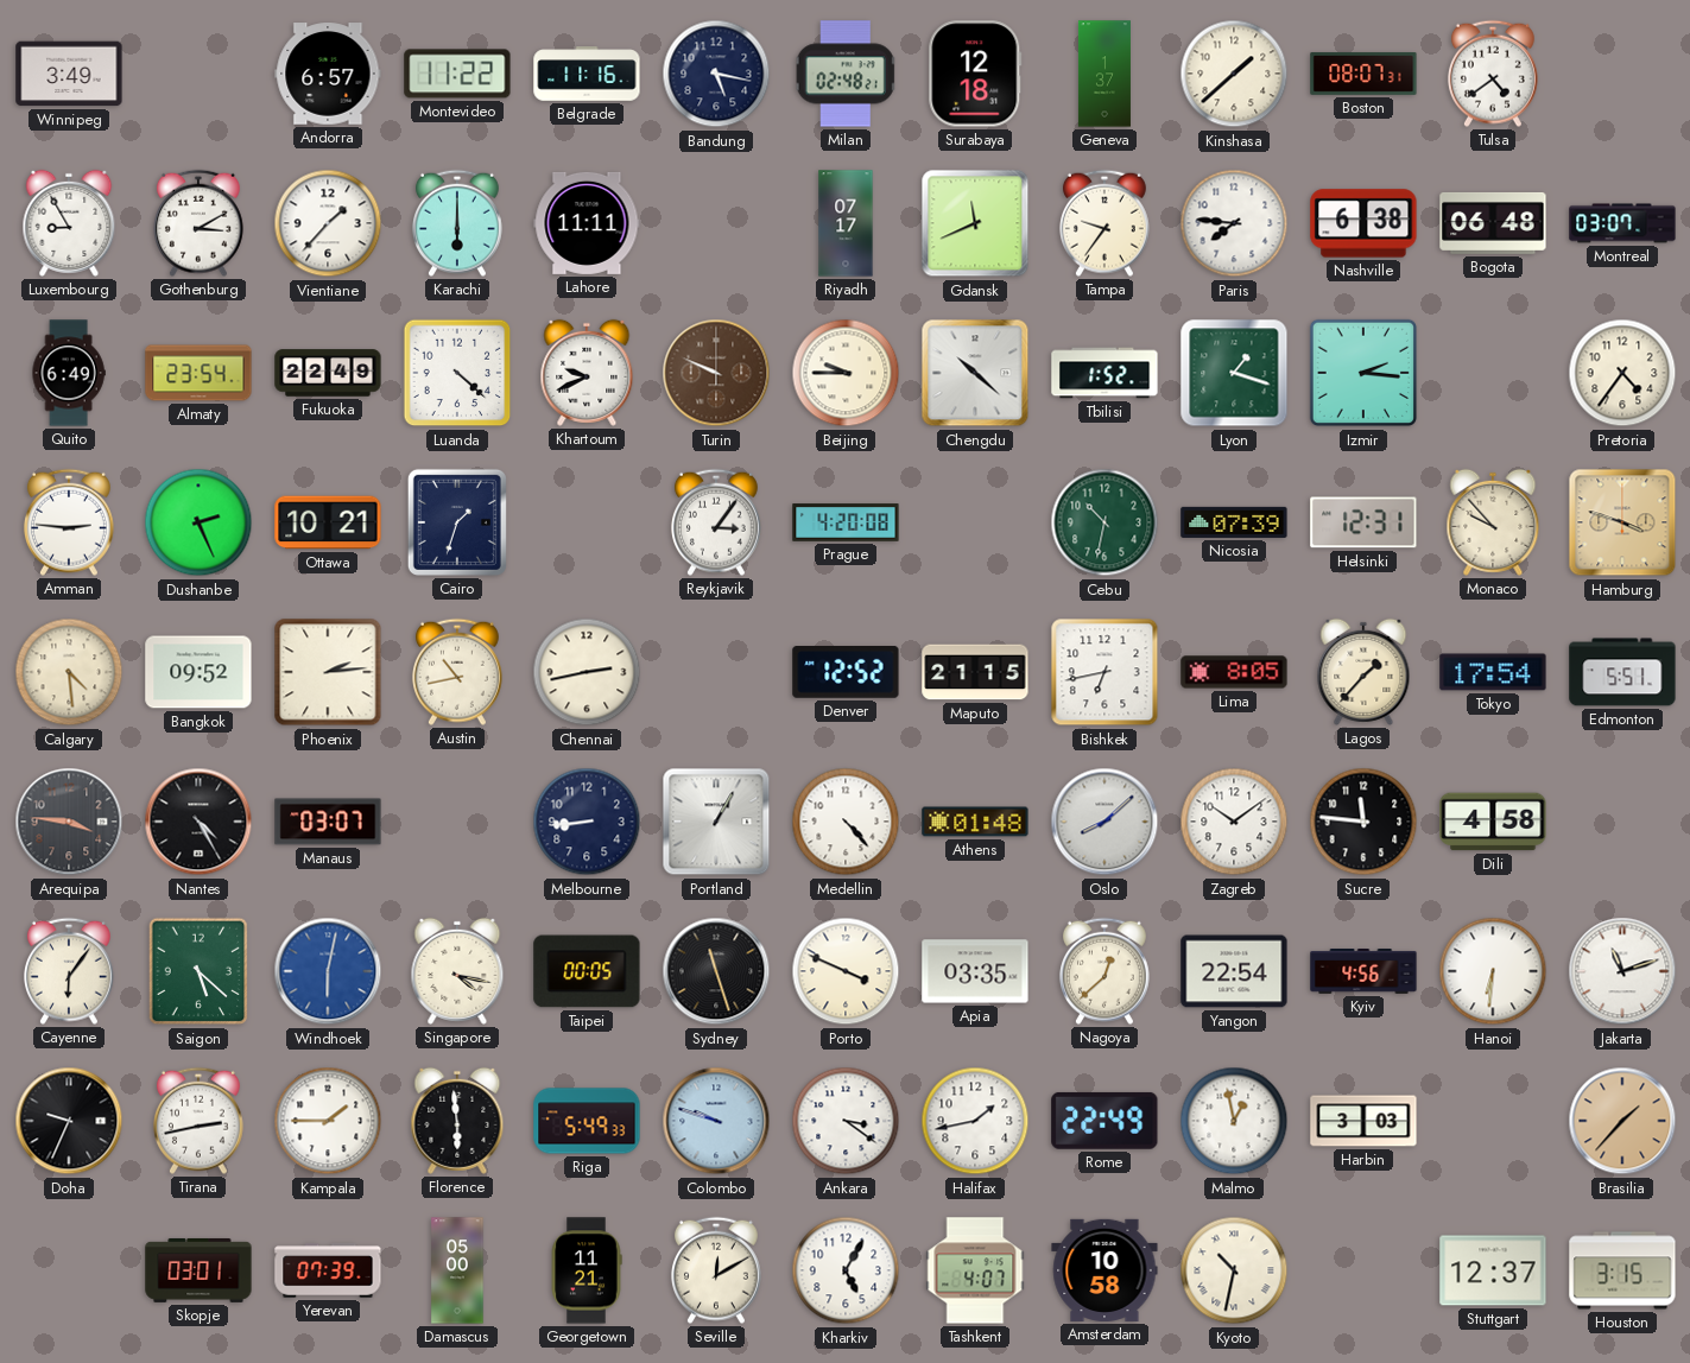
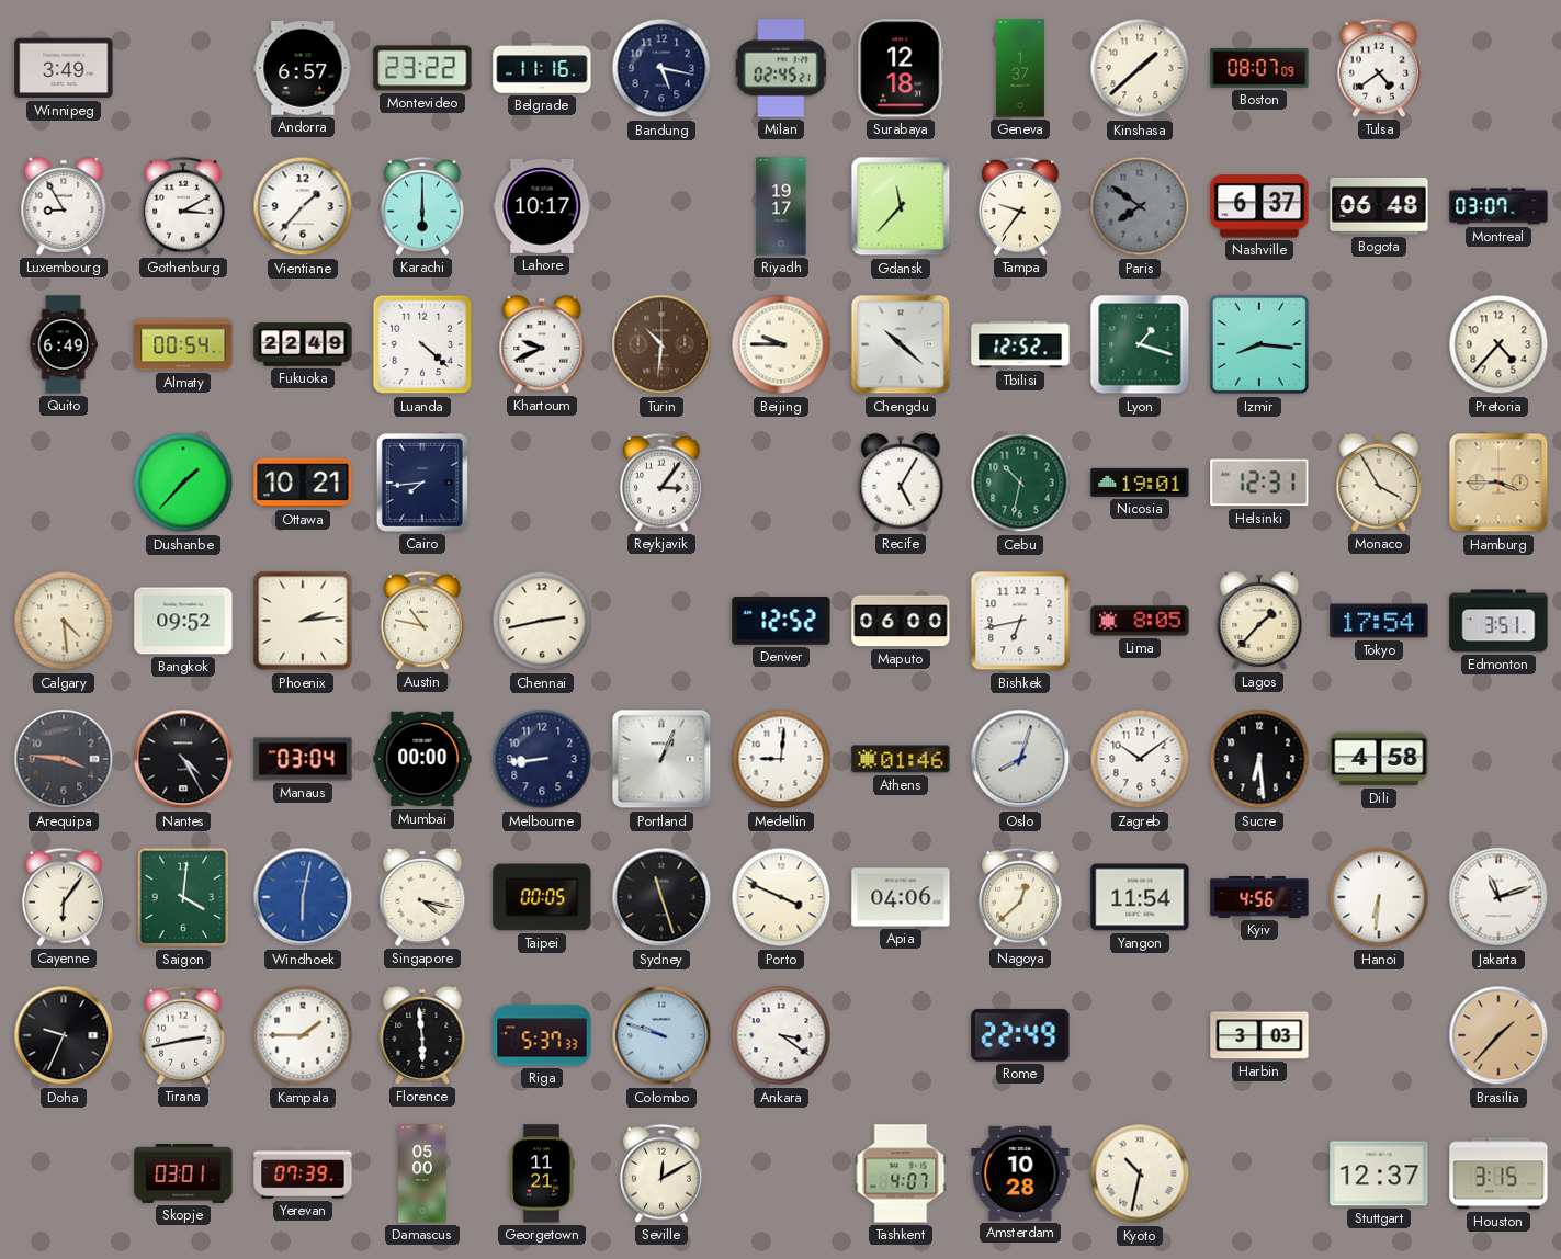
Montevideo: 11:22 -> 23:22 (422, 68)
Milan: 02:48 -> 02:45 (781, 68)
Boston: 08:07:31 -> 08:07:09 (1259, 68)
Lahore: 11:11 -> 10:17 (542, 206)
Riyadh: 07:17 -> 19:17 (781, 206)
Gdansk: 11:41 -> 11:37 (901, 206)
Paris: 7:46 -> 7:51 (1140, 206)
Paris dial: white -> grey (1140, 206)
Nashville: 6:38 -> 6:37 (1259, 206)
Almaty: 23:54 -> 00:54 (183, 344)
Turin: 9:49 -> 10:31 (661, 344)
Tbilisi: 1:52 -> 12:52 (1020, 344)
Izmir: 2:16 -> 8:16 (1259, 344)
Pretoria: 4:36 -> 4:37 (1498, 344)
Amman: 2:46 -> none (69, 522)
Dushanbe: 2:26 -> 1:37 (183, 483)
Cairo: 1:33 -> 7:44 (422, 483)
Prague: 4:20 -> none (846, 522)
Recife: none -> 5:05 (901, 483)
Nicosia: 07:39 -> 19:01 (1140, 483)
Monaco: 9:53 -> 3:55 (1379, 483)
Hamburg: 3:48 -> 3:45 (1498, 483)
Austin: 10:43 -> 10:47 (422, 621)
Maputo: 21:15 -> 06:00 (901, 621)
Edmonton: 5:51 -> 3:51 (1498, 621)
Manaus: 03:07 -> 03:04 (303, 759)
Mumbai: none -> 00:00 (422, 759)
Portland: 1:05 -> 1:04 (661, 759)
Medellin: 4:23 -> 9:01 (781, 759)
Athens: 01:48 -> 01:46 (901, 759)
Oslo: 8:08 -> 8:03 (1020, 759)
Sucre: 11:46 -> 6:29 (1259, 759)
Saigon: 5:22 -> 4:01 (183, 897)
Apia: 03:35 -> 04:06 (901, 897)
Yangon: 22:54 -> 11:54 (1140, 897)
Riga: 5:49 -> 5:37 (542, 1035)
Halifax: 1:43 -> none (975, 1121)
Malmo: 12:58 -> none (1234, 1121)
Kharkiv: 5:05 -> none (846, 1270)
Amsterdam: 10:58 -> 10:28 (1020, 1173)
